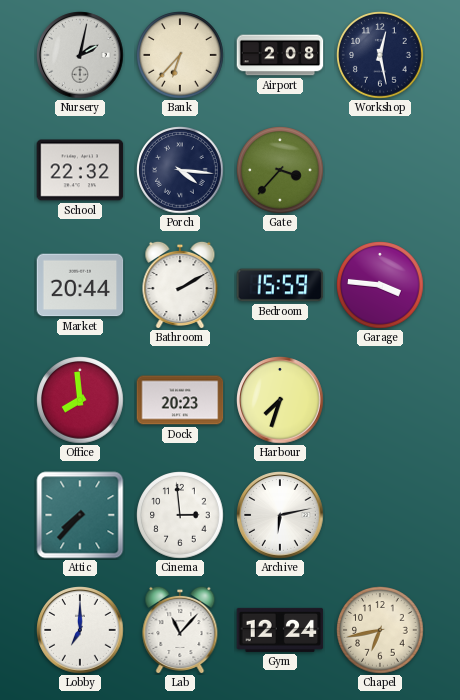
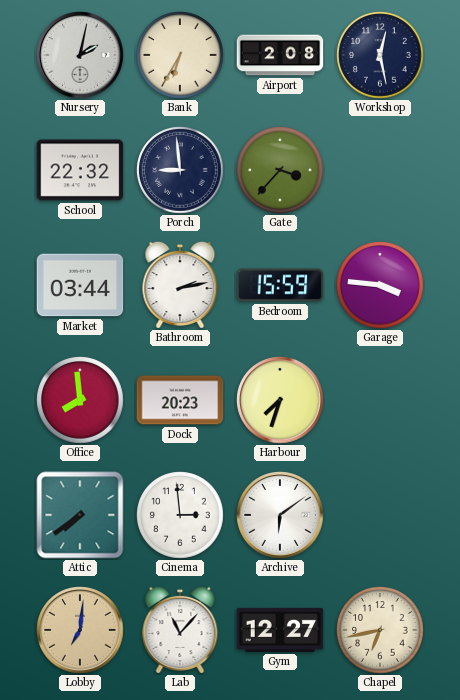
Bank: 6:37 -> 6:35 (180, 55)
Porch: 4:16 -> 8:59 (180, 170)
Market: 20:44 -> 03:44 (80, 285)
Bathroom: 2:10 -> 2:13 (180, 285)
Attic: 7:37 -> 7:39 (80, 515)
Archive: 6:13 -> 6:09 (280, 515)
Lobby: 7:00 -> 7:01 (80, 630)
Lobby dial: white -> champagne (80, 630)
Gym: 12:24 -> 12:27 (280, 630)
